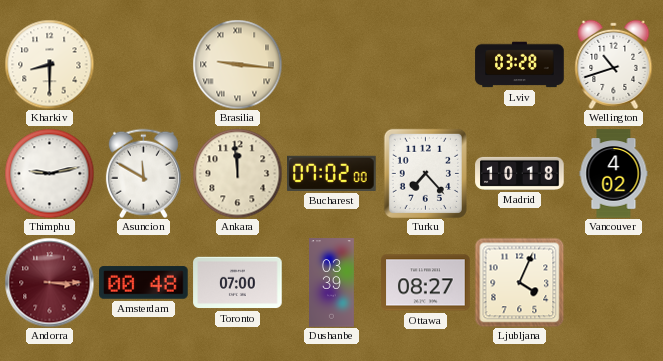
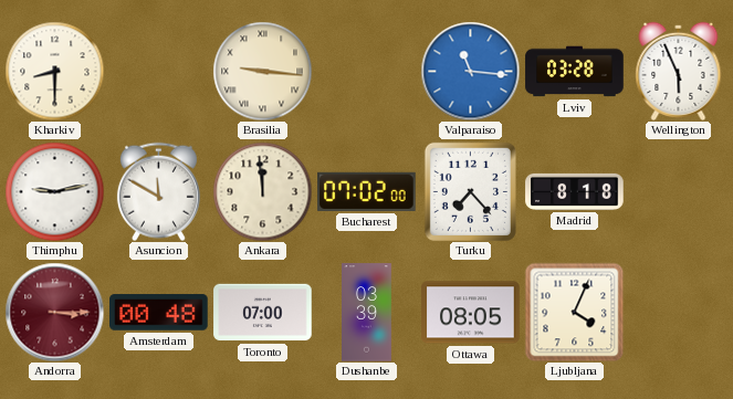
Valparaiso: none -> 11:16 (470, 71)
Wellington: 10:42 -> 5:56 (679, 71)
Madrid: 10:18 -> 8:18 (575, 191)
Vancouver: 4:02 -> none (614, 174)
Ottawa: 08:27 -> 08:05 (471, 313)
